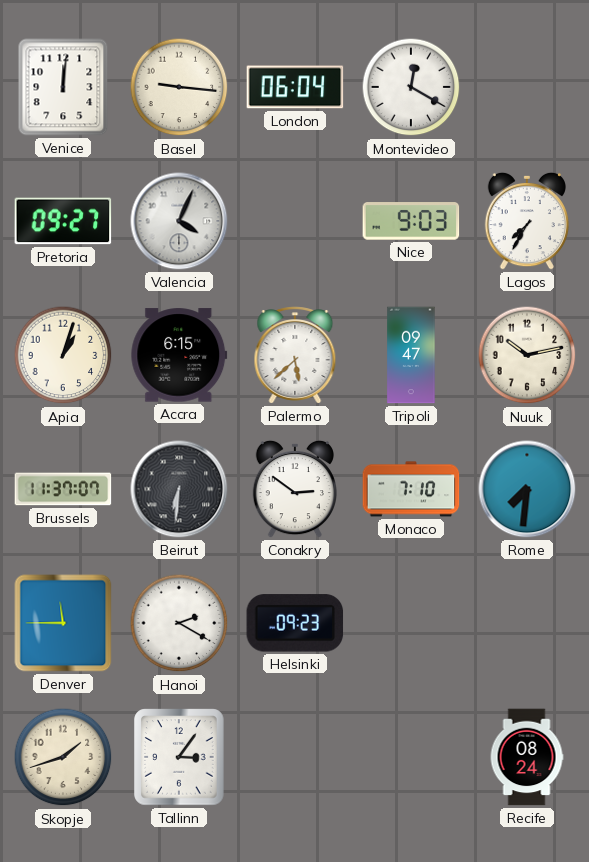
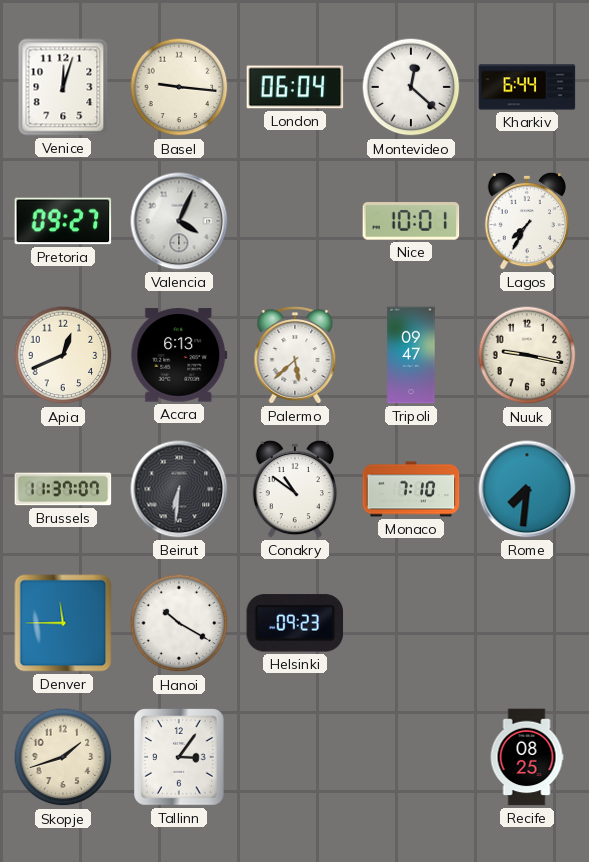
Venice: 12:01 -> 12:03 (63, 87)
Montevideo: 12:20 -> 12:22 (411, 87)
Kharkiv: none -> 6:44 (527, 87)
Nice: 9:03 -> 10:01 (411, 221)
Apia: 1:03 -> 12:41 (63, 355)
Accra: 6:15 -> 6:13 (179, 355)
Nuuk: 10:13 -> 9:17 (527, 355)
Conakry: 2:51 -> 10:51 (295, 489)
Hanoi: 2:20 -> 10:20 (179, 623)
Recife: 08:24 -> 08:25 (527, 757)
